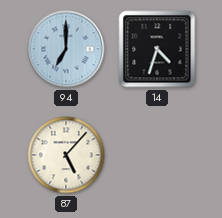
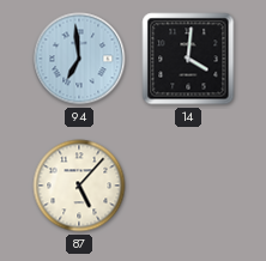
94: 7:00 -> 6:59 (79, 59)
14: 4:33 -> 4:01 (188, 59)
